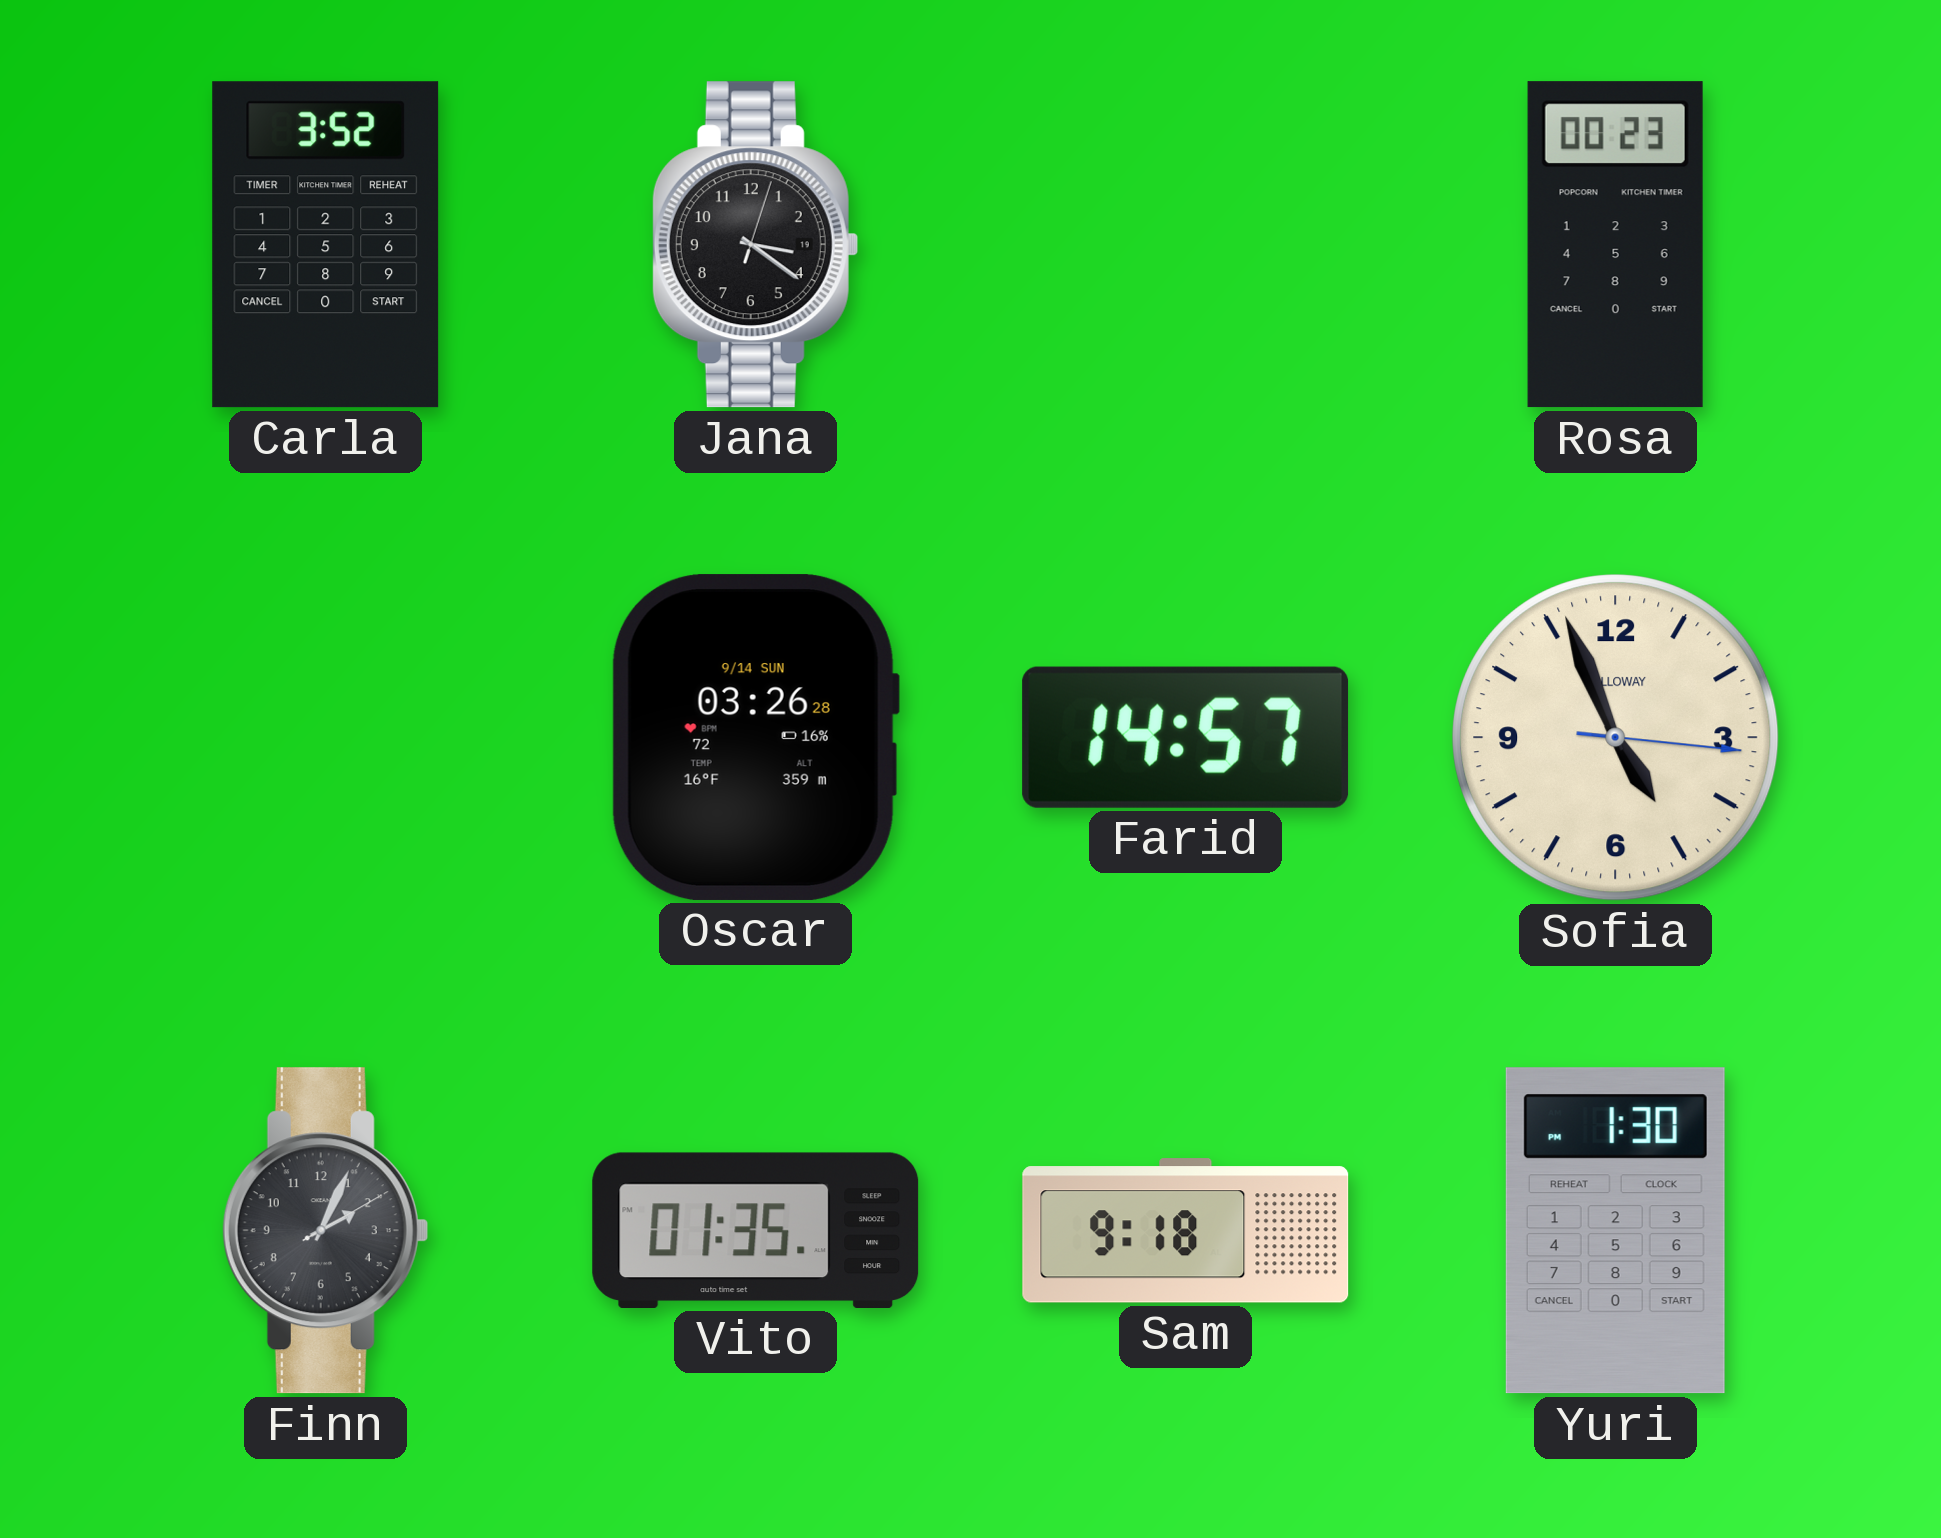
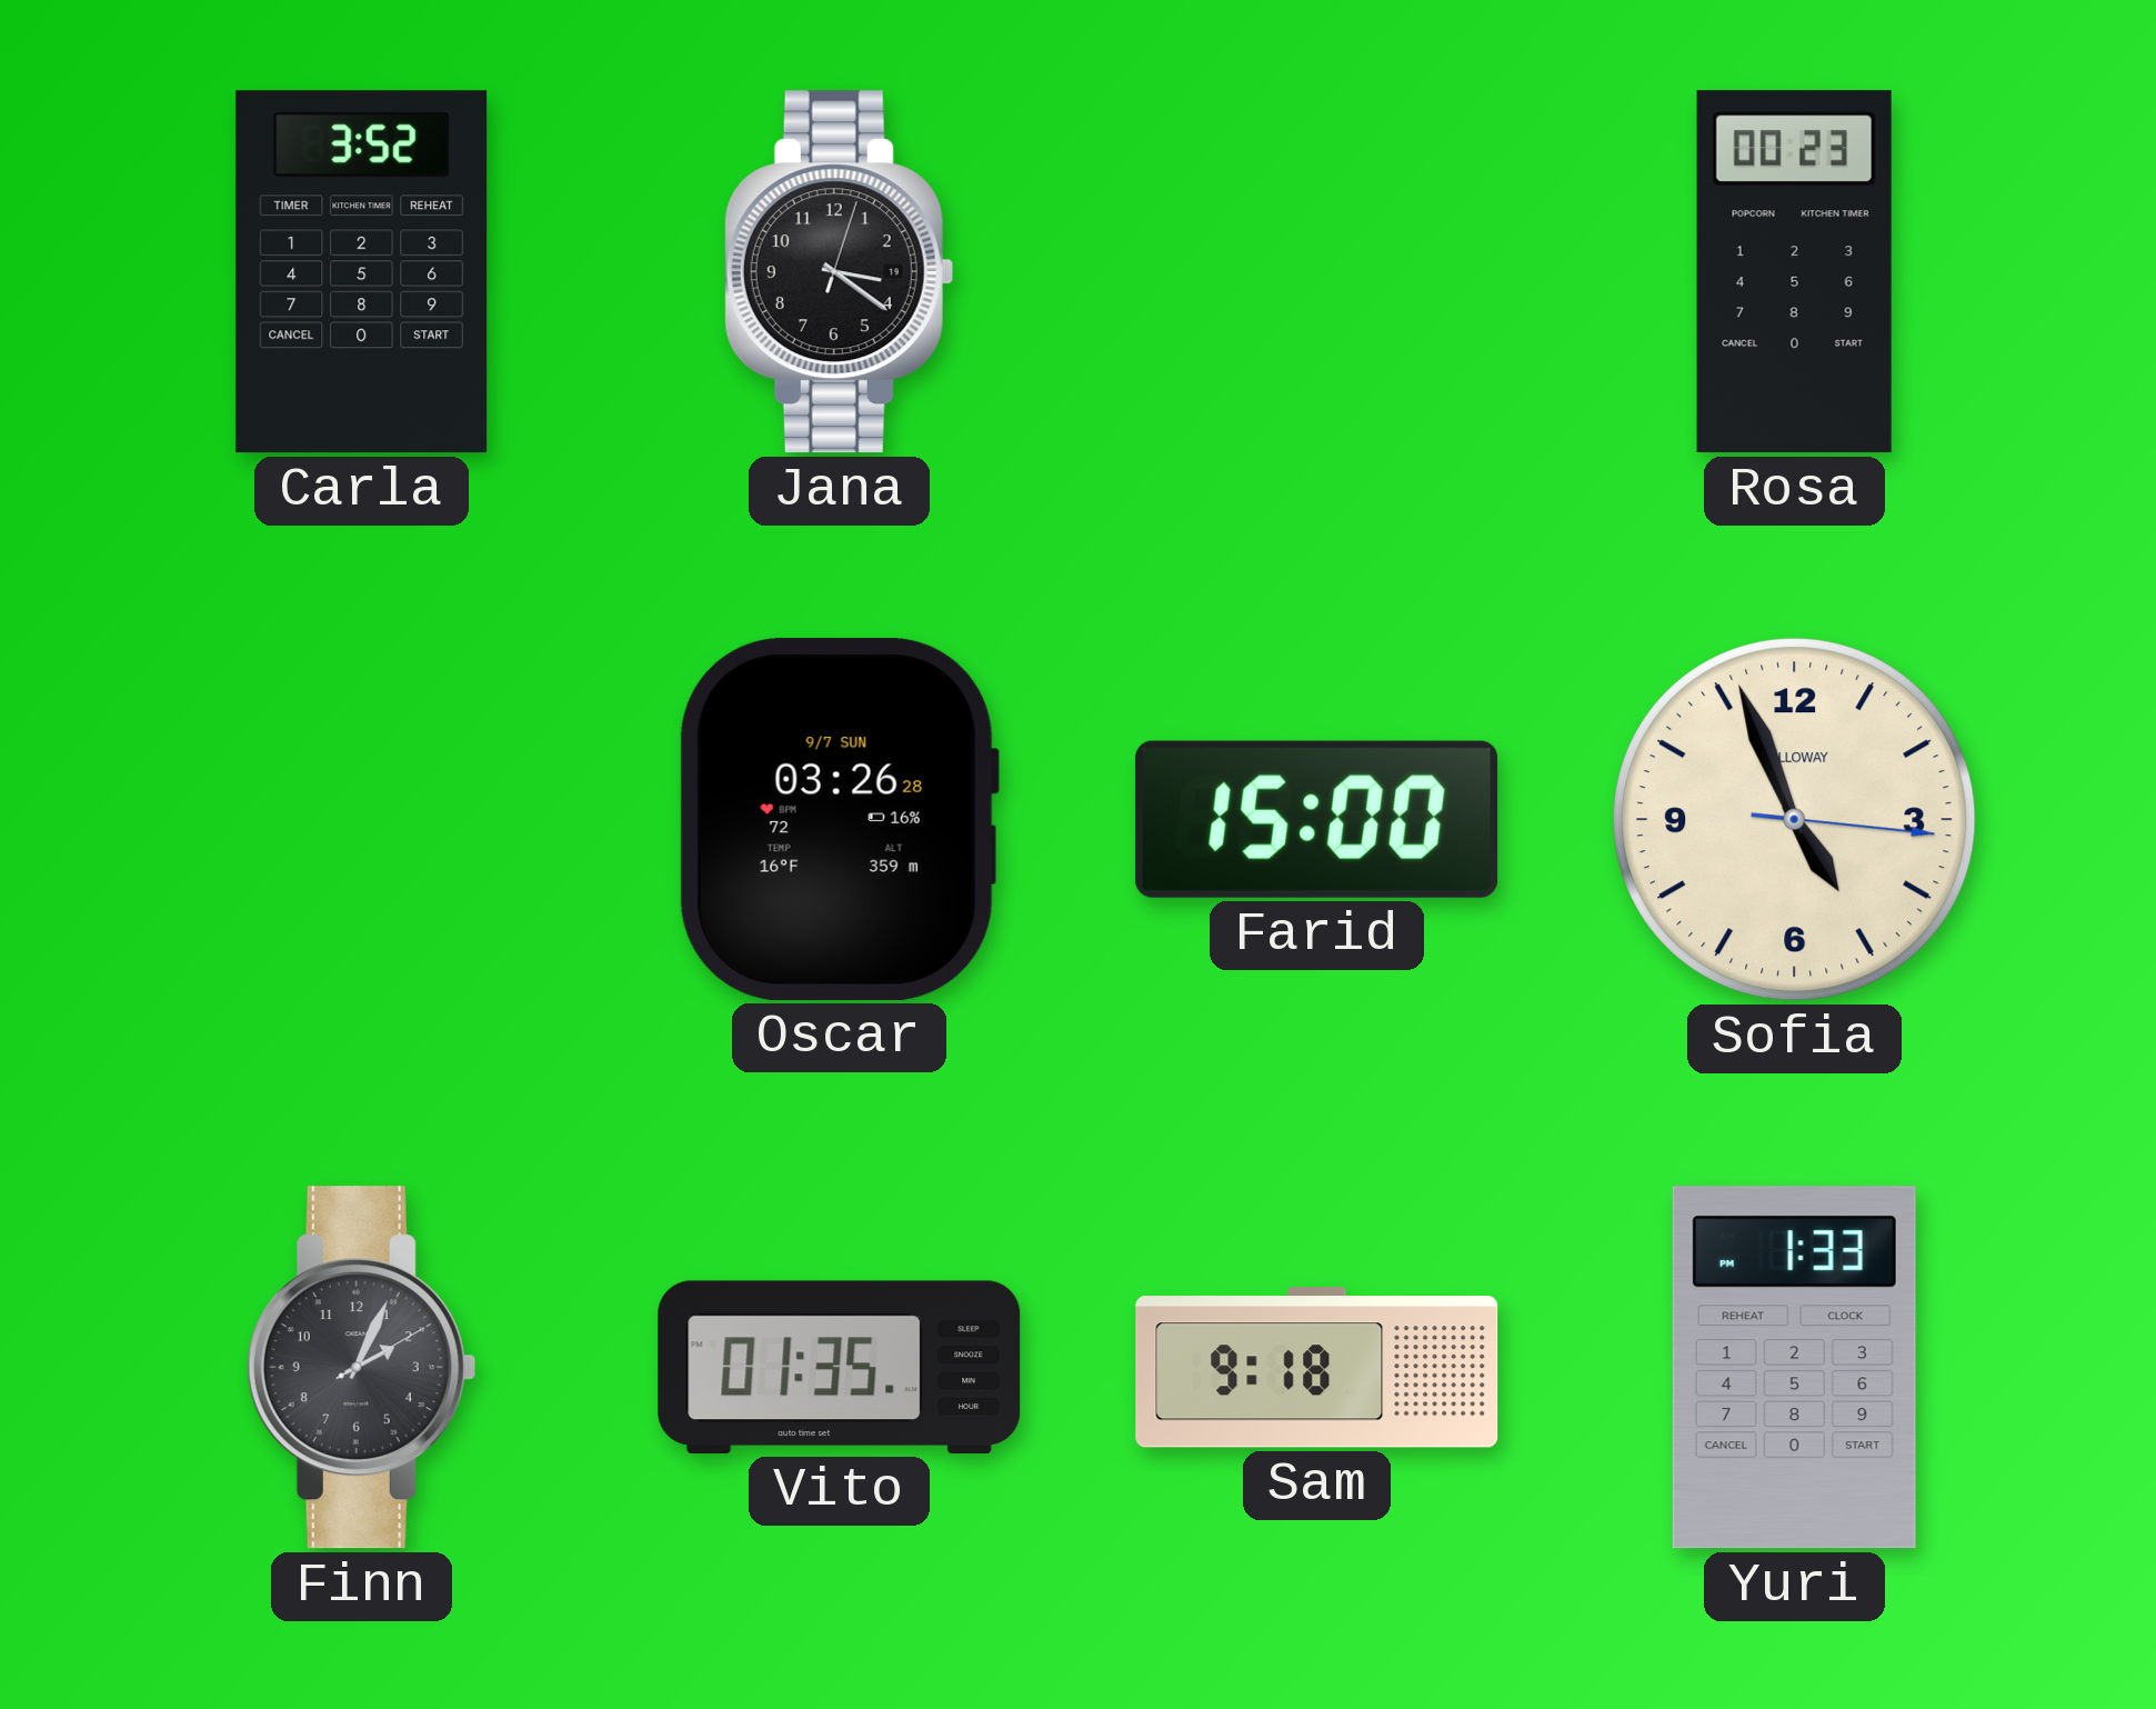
Oscar date: 9/14 SUN -> 9/7 SUN (839, 819)
Farid: 14:57 -> 15:00 (1317, 819)
Yuri: 1:30 -> 1:33 (1794, 1368)
